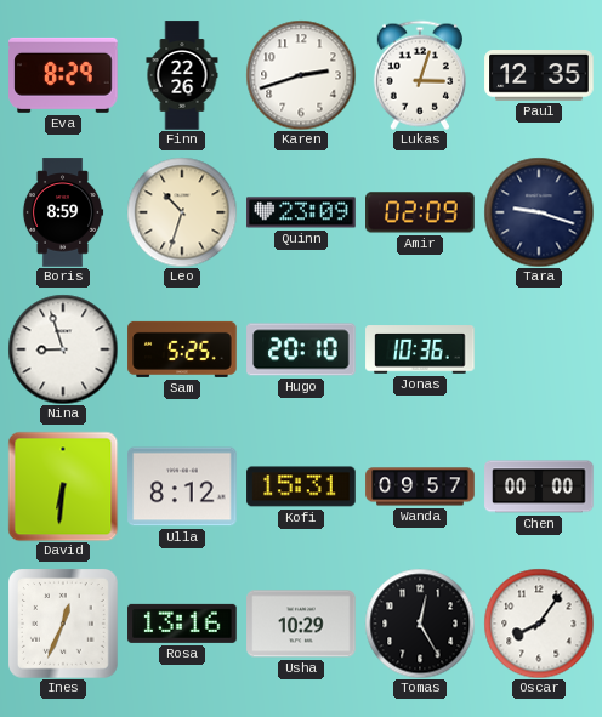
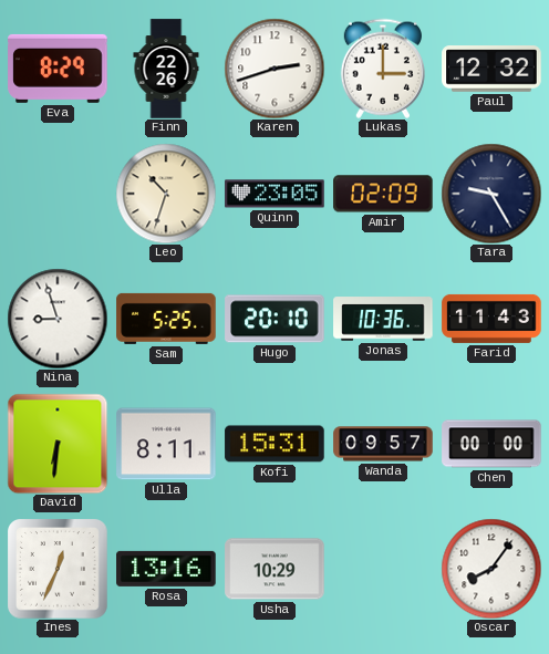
Lukas: 3:03 -> 3:00 (383, 69)
Paul: 12:35 -> 12:32 (491, 69)
Boris: 8:59 -> none (63, 212)
Quinn: 23:09 -> 23:05 (274, 194)
Tara: 9:18 -> 9:25 (491, 194)
Farid: none -> 11:43 (491, 319)
Ulla: 8:12 -> 8:11 (166, 444)
Tomas: 12:25 -> none (420, 624)
